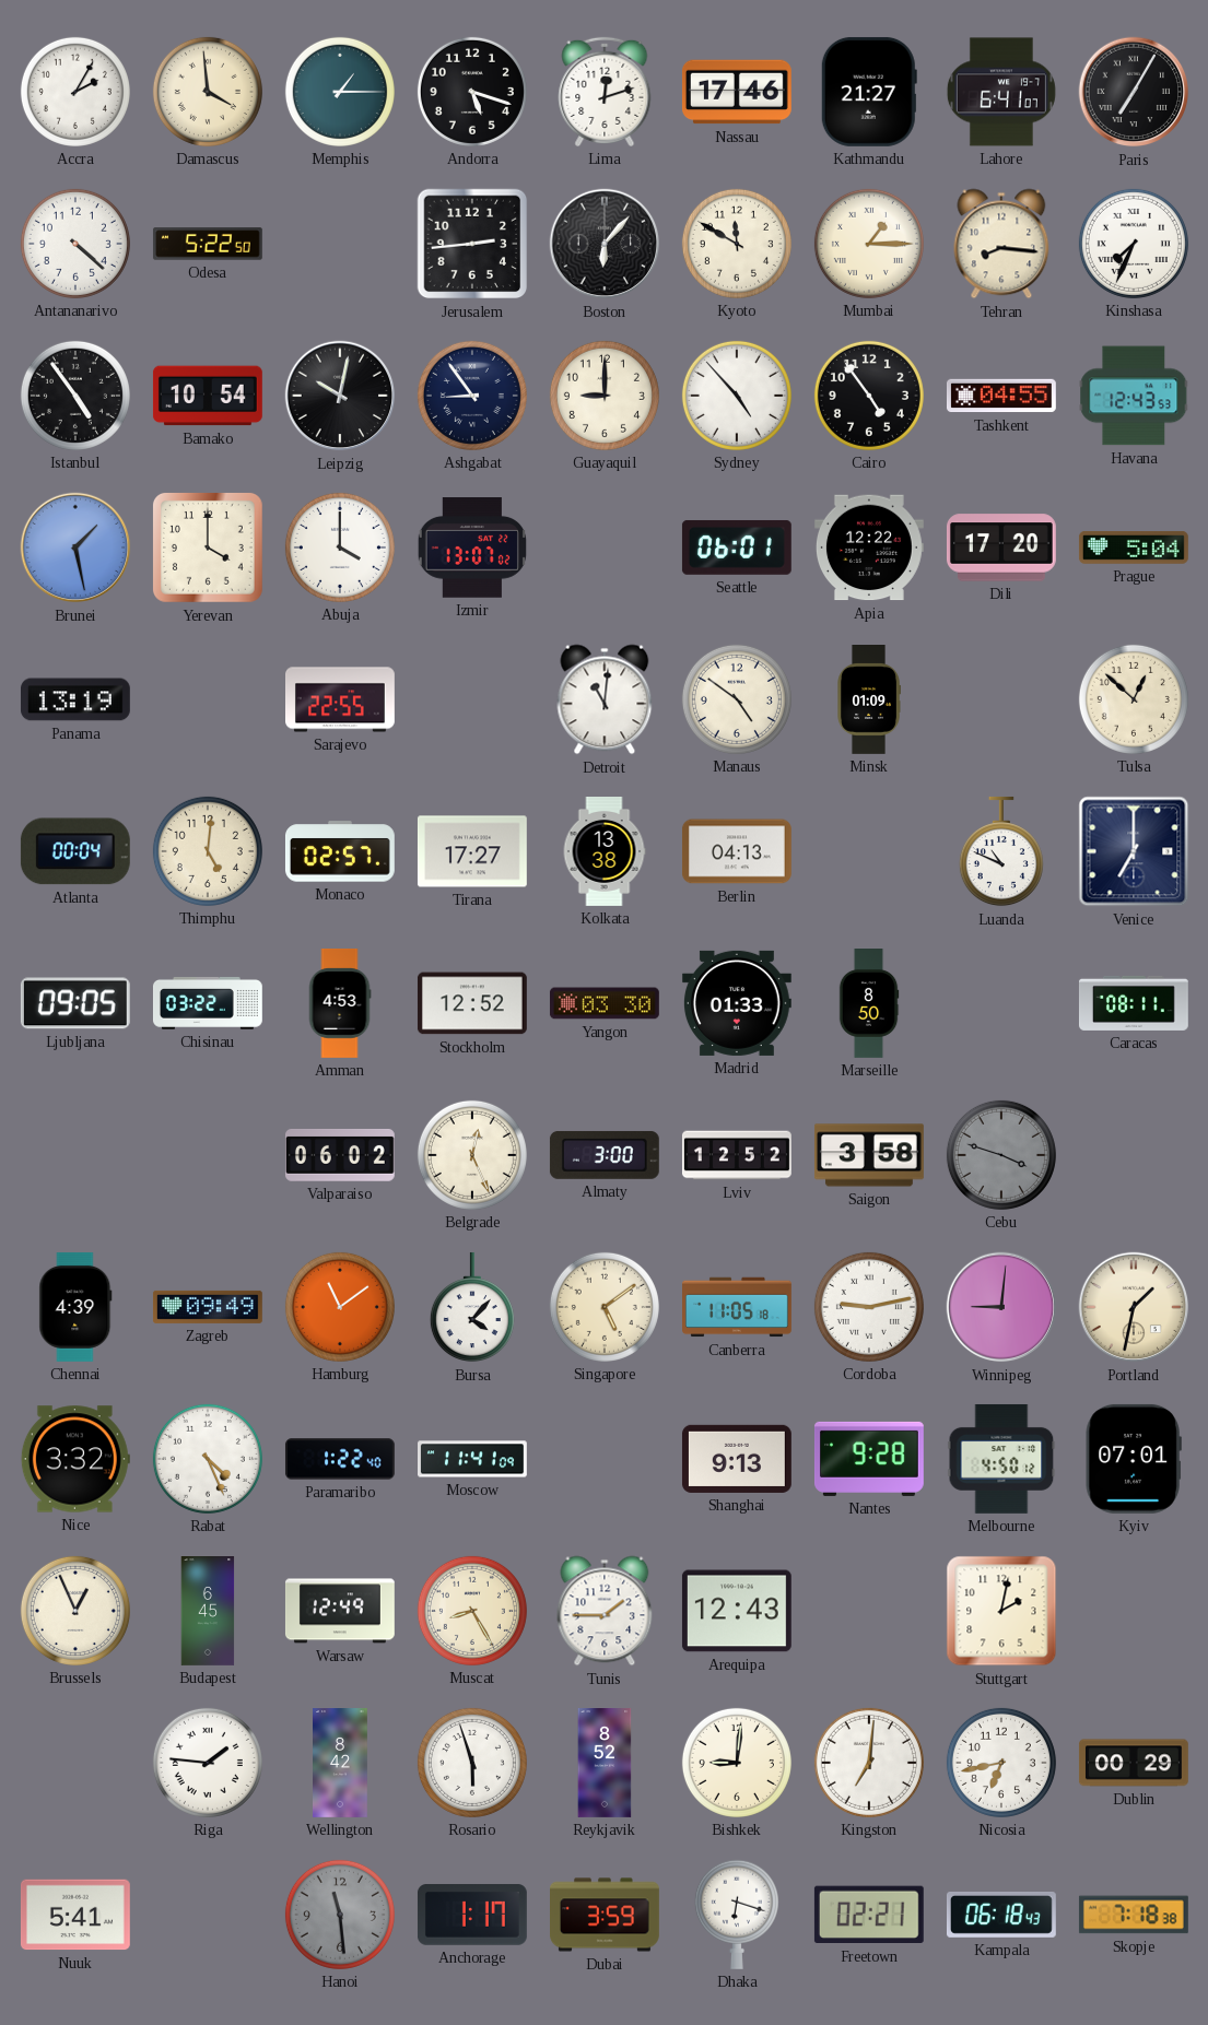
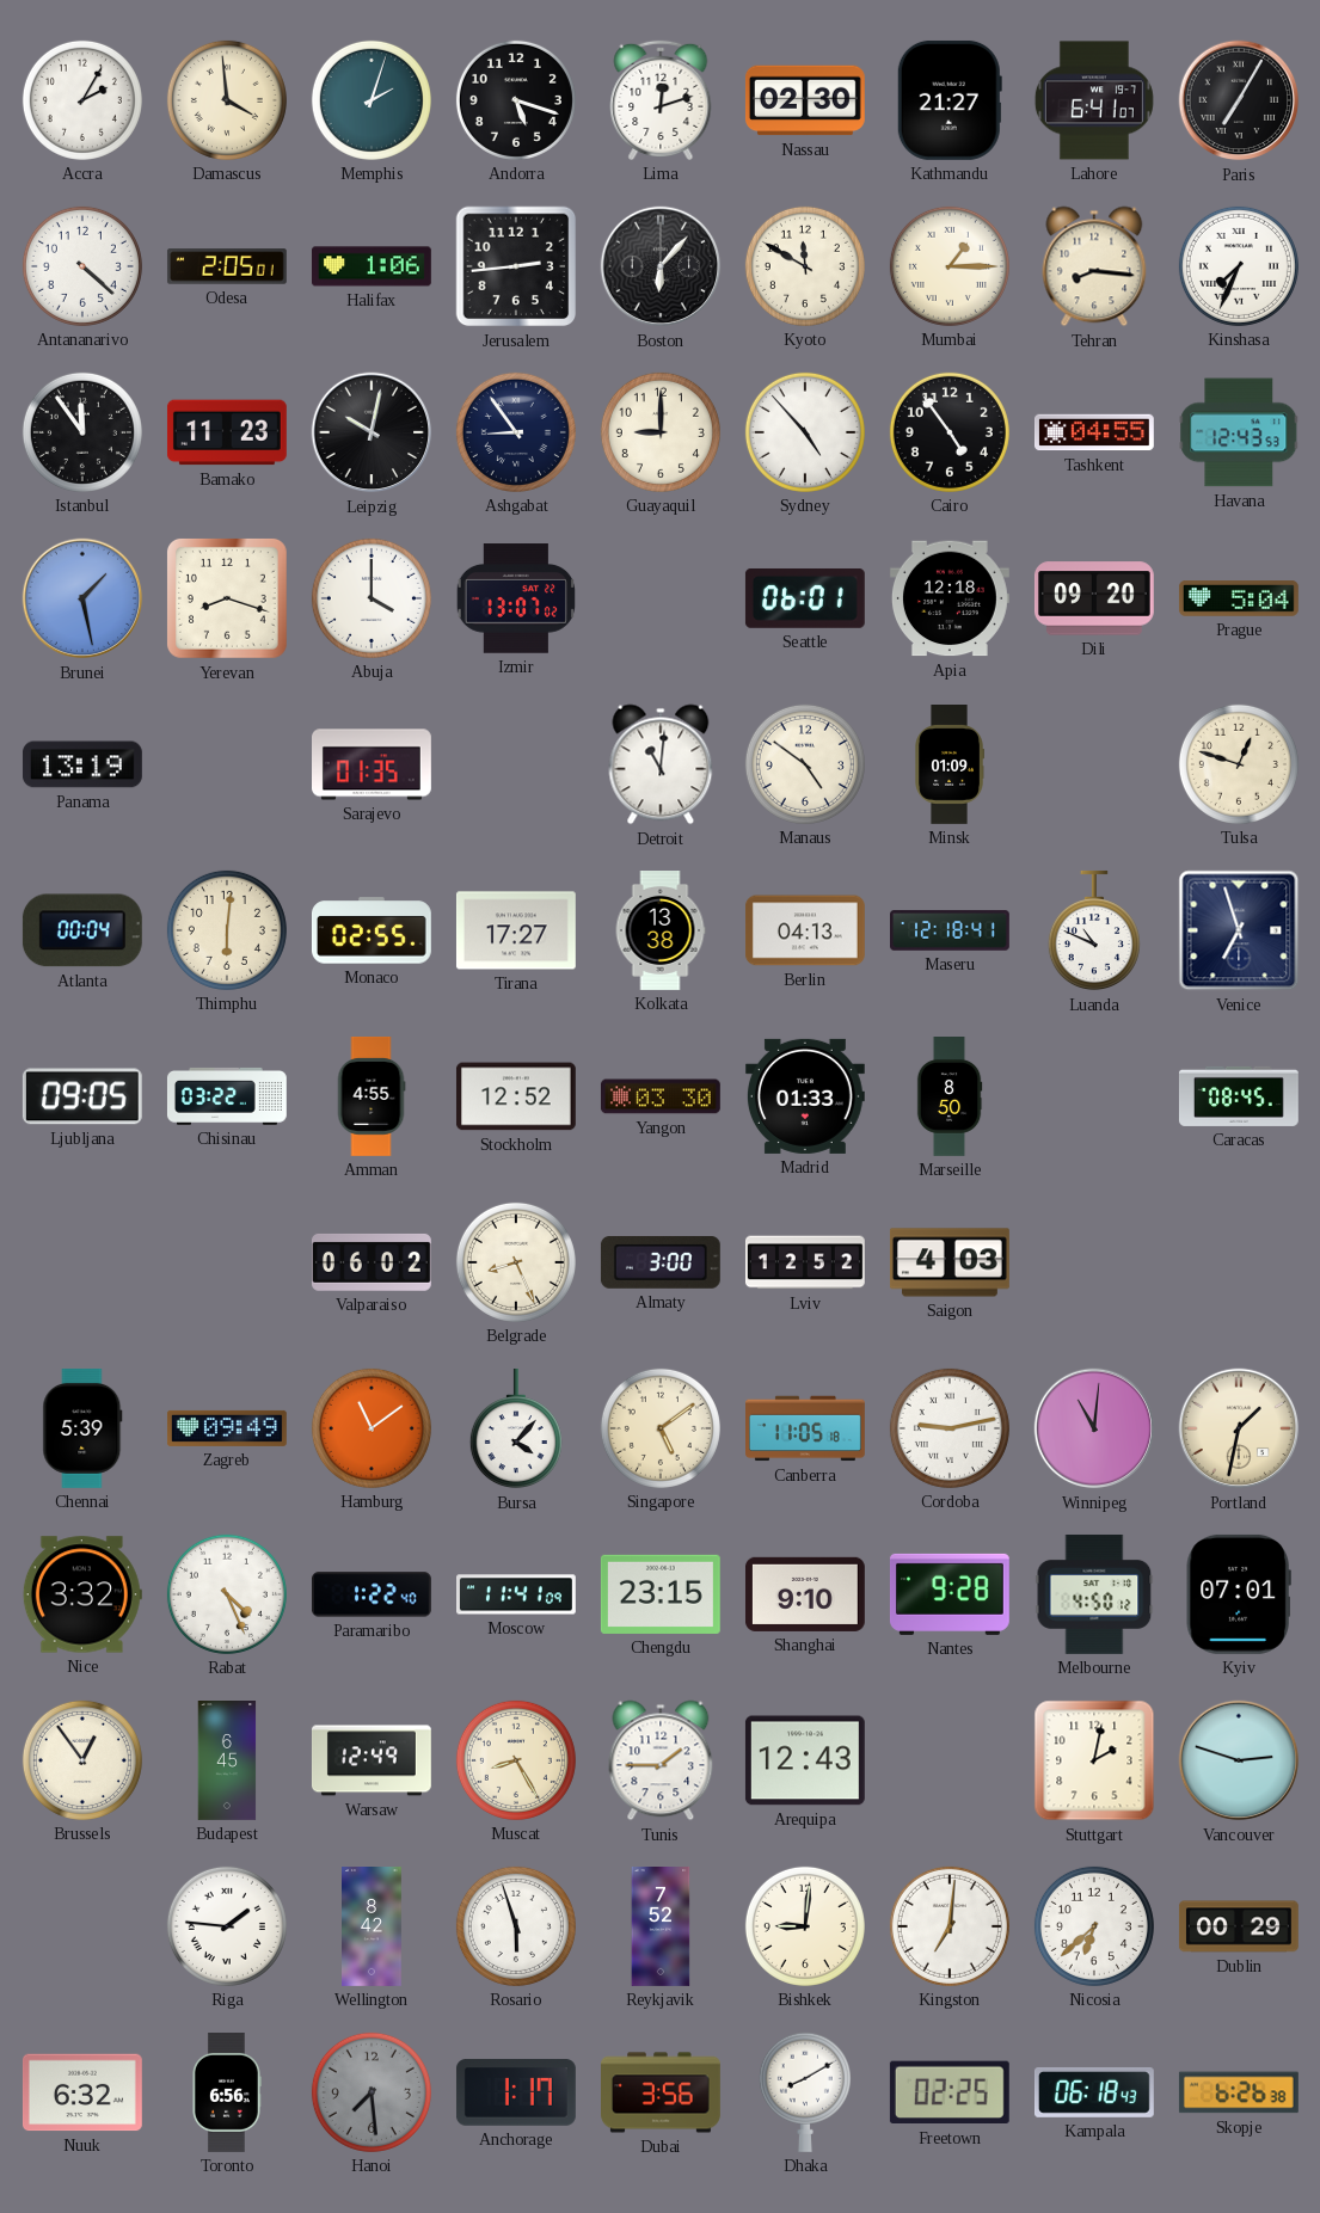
Memphis: 1:15 -> 2:03 (372, 100)
Nassau: 17:46 -> 02:30 (805, 100)
Odesa: 5:22 -> 2:05 (227, 266)
Halifax: none -> 1:06 (372, 266)
Istanbul: 4:54 -> 11:54 (82, 432)
Bamako: 10:54 -> 11:23 (227, 432)
Yerevan: 4:00 -> 8:18 (227, 598)
Apia: 12:22 -> 12:18 (950, 598)
Dili: 17:20 -> 09:20 (1094, 598)
Sarajevo: 22:55 -> 01:35 (373, 764)
Tulsa: 12:52 -> 12:48 (1239, 764)
Thimphu: 5:01 -> 6:01 (227, 930)
Monaco: 02:57 -> 02:55 (372, 930)
Maseru: none -> 12:18 (951, 930)
Venice: 7:00 -> 6:57 (1239, 930)
Amman: 4:53 -> 4:55 (372, 1098)
Caracas: 08:11 -> 08:45 (1239, 1096)
Belgrade: 12:26 -> 8:26 (516, 1262)
Saigon: 3:58 -> 4:03 (950, 1262)
Cebu: 3:48 -> none (1001, 1155)
Chennai: 4:39 -> 5:39 (82, 1428)
Winnipeg: 9:01 -> 11:01 (1094, 1428)
Chengdu: none -> 23:15 (661, 1594)
Shanghai: 9:13 -> 9:10 (805, 1594)
Brussels: 12:56 -> 12:54 (82, 1760)
Vancouver: none -> 2:48 (1239, 1760)
Reykjavik: 8:52 -> 7:52 (661, 1928)
Nicosia: 6:43 -> 6:38 (1094, 1926)
Nuuk: 5:41 -> 6:32 (82, 2092)
Toronto: none -> 6:56 (227, 2094)
Hanoi: 11:29 -> 7:29 (372, 2092)
Dubai: 3:59 -> 3:56 (662, 2092)
Dhaka: 6:18 -> 8:10 (805, 2092)
Freetown: 02:21 -> 02:25 (950, 2092)
Skopje: 7:18 -> 6:26 (1239, 2092)
